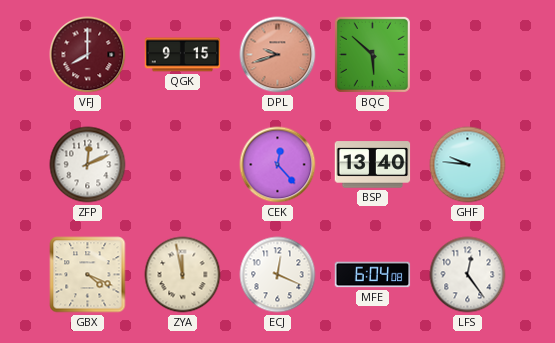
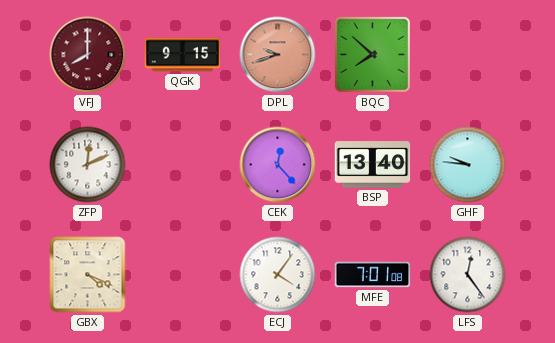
BQC: 5:52 -> 7:52 (372, 54)
ZYA: 11:58 -> none (183, 275)
ECJ: 12:19 -> 4:06 (278, 275)
MFE: 6:04 -> 7:01 (373, 275)
